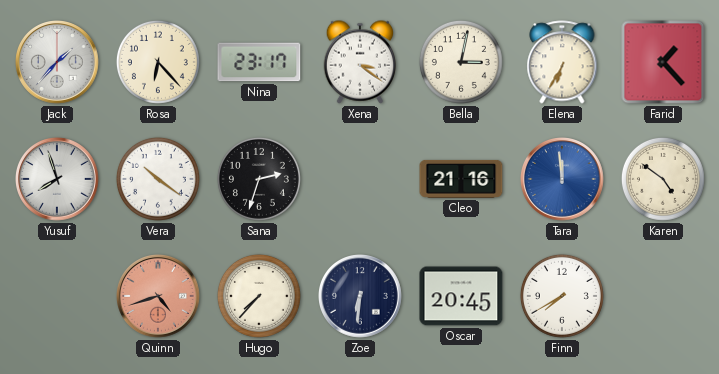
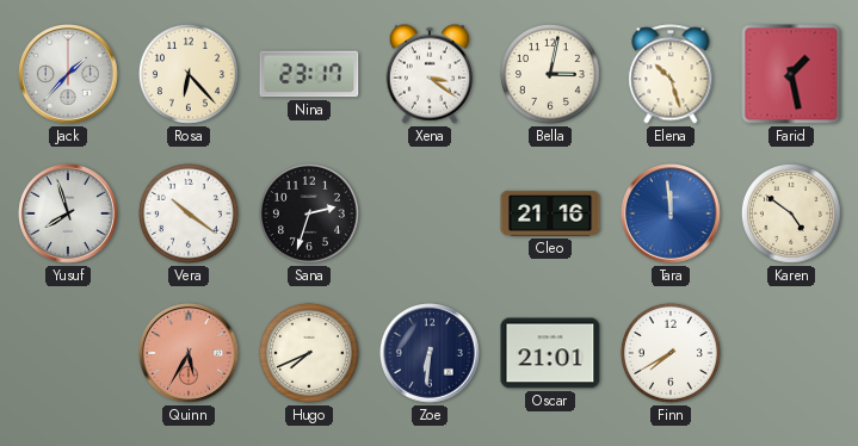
Elena: 6:35 -> 10:27 (671, 74)
Farid: 1:23 -> 1:28 (791, 74)
Quinn: 4:42 -> 5:35 (190, 354)
Hugo: 7:37 -> 7:41 (309, 353)
Oscar: 20:45 -> 21:01 (550, 353)
